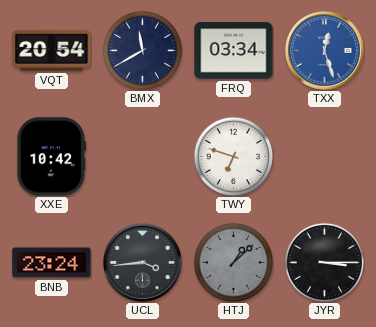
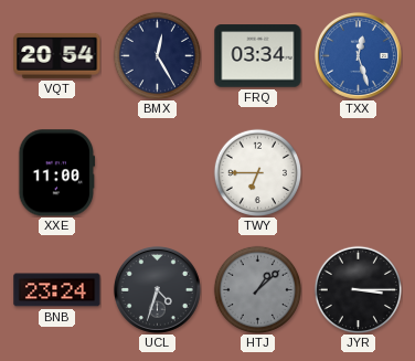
BMX: 11:40 -> 12:25 (157, 55)
XXE: 10:42 -> 11:00 (57, 173)
TWY: 6:48 -> 6:45 (257, 172)
UCL: 3:44 -> 4:33 (157, 289)
